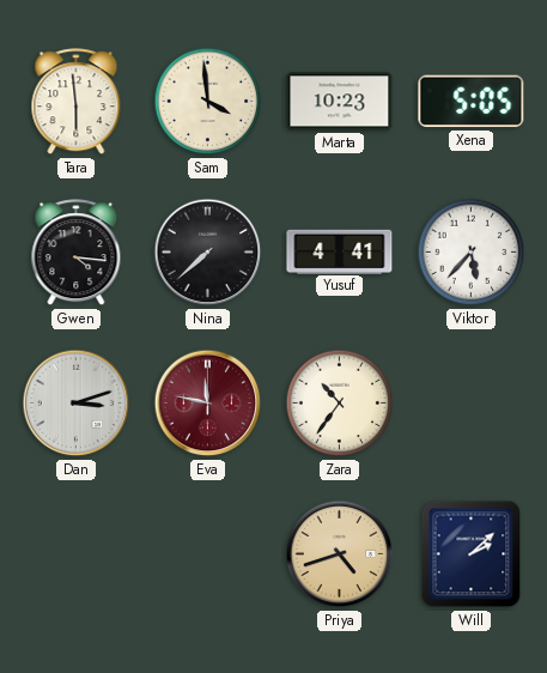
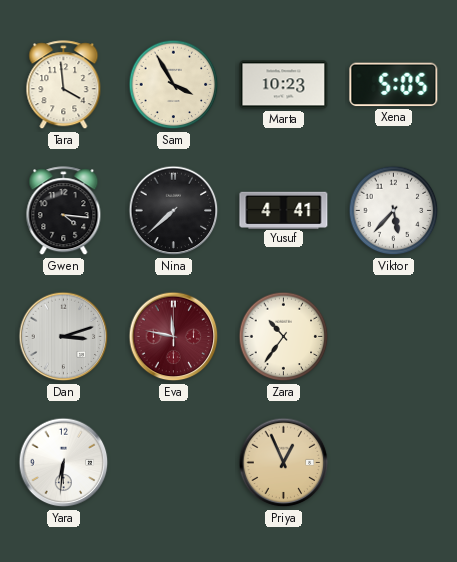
Tara: 5:59 -> 3:59 (64, 85)
Sam: 3:59 -> 3:55 (174, 85)
Yara: none -> 6:31 (64, 463)
Priya: 4:42 -> 12:56 (284, 463)
Will: 2:08 -> none (472, 554)
